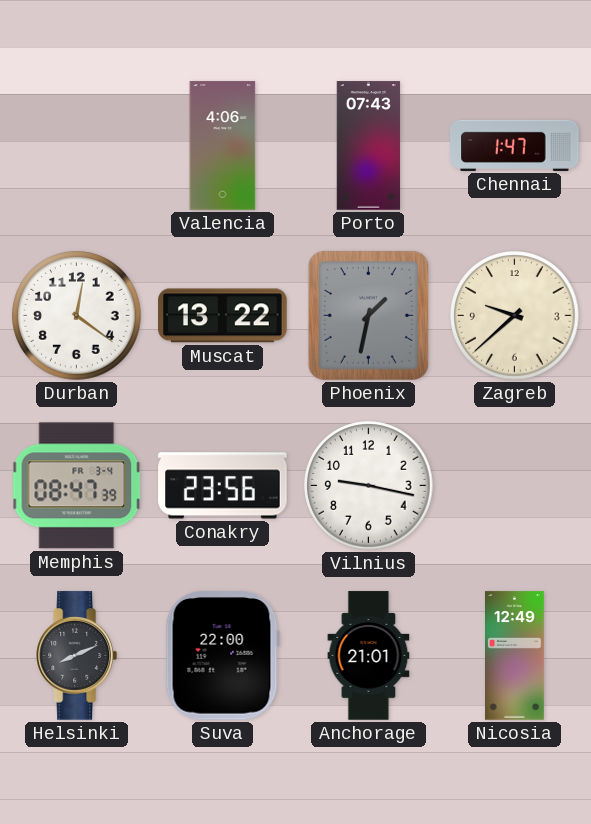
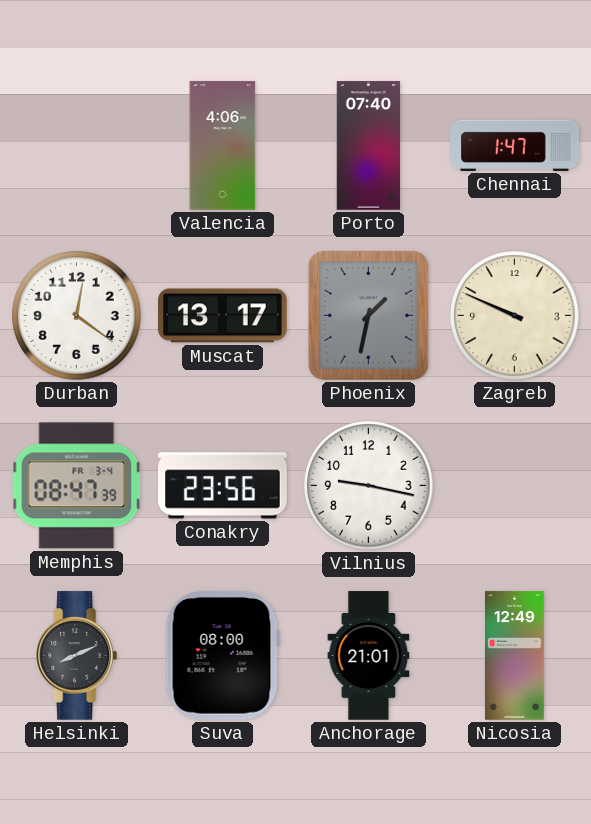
Porto: 07:43 -> 07:40 (369, 146)
Muscat: 13:22 -> 13:17 (223, 316)
Zagreb: 9:38 -> 9:49 (515, 316)
Suva: 22:00 -> 08:00 (222, 656)
